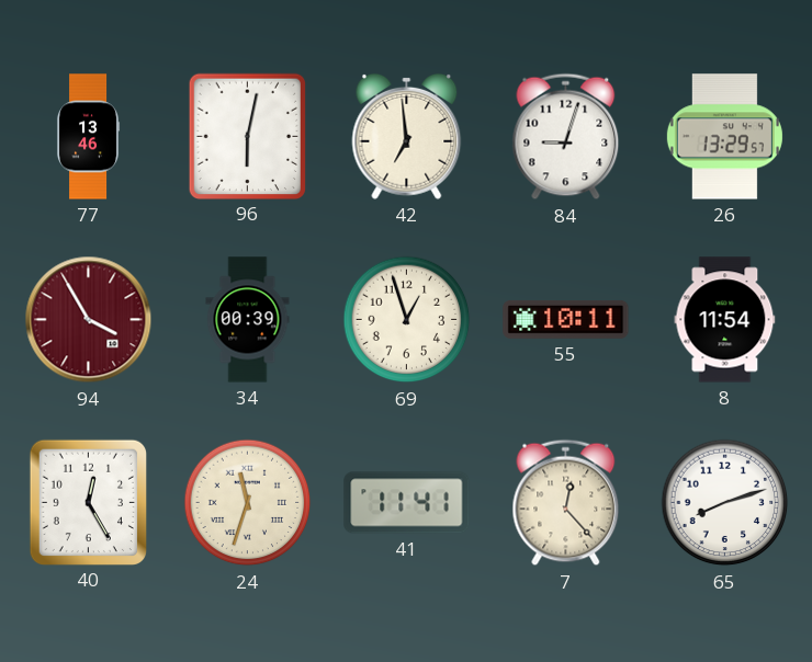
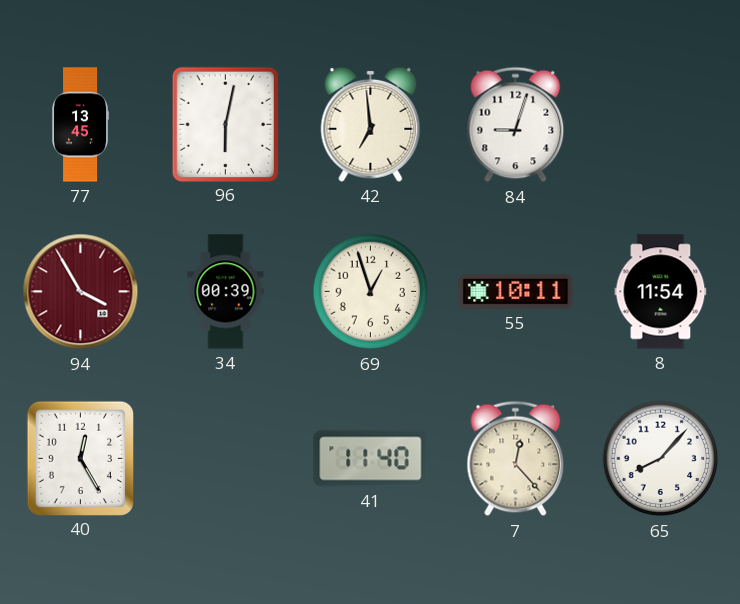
77: 13:46 -> 13:45 (80, 125)
26: 13:29 -> none (724, 137)
24: 11:33 -> none (248, 503)
41: 11:41 -> 11:40 (371, 459)
65: 8:12 -> 8:07 (661, 459)
